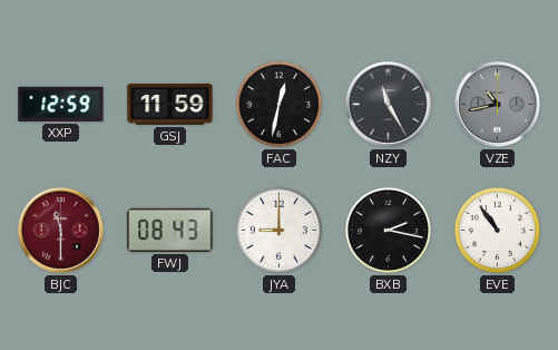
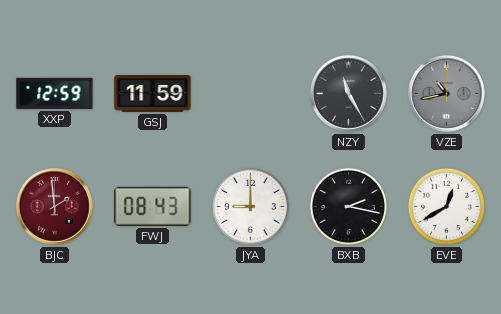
FAC: 12:32 -> none (278, 104)
BJC: 11:30 -> 1:59 (55, 207)
EVE: 10:54 -> 12:40 (446, 206)
